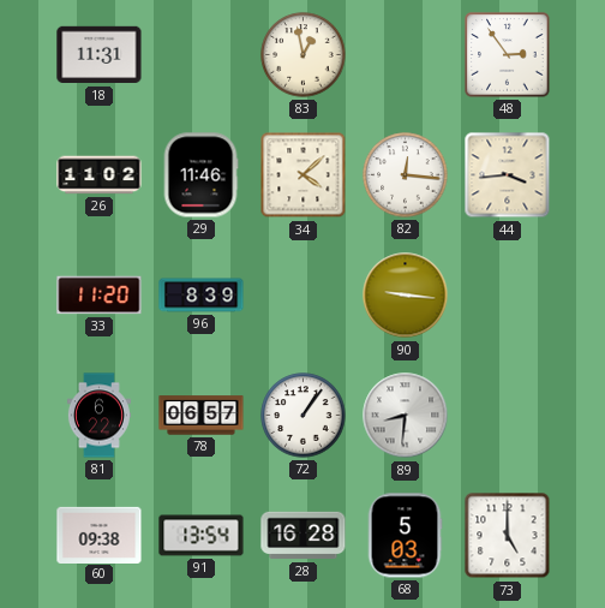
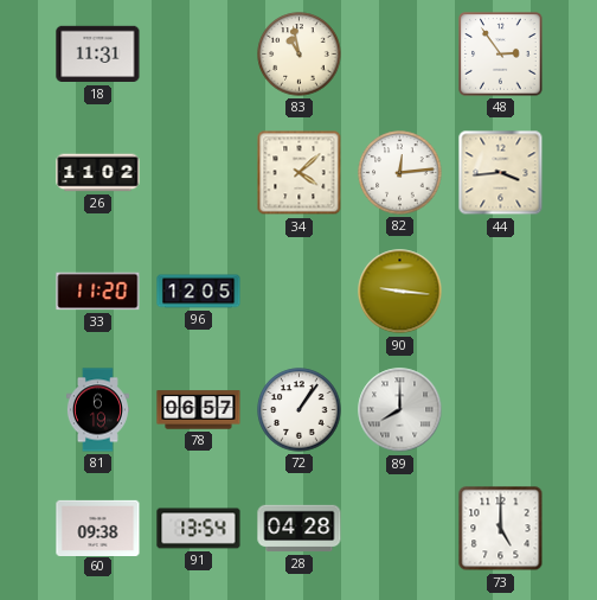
83: 12:58 -> 10:58 (300, 55)
29: 11:46 -> none (200, 175)
82: 12:16 -> 12:14 (400, 173)
96: 8:39 -> 12:05 (199, 292)
81: 6:22 -> 6:19 (97, 410)
89: 8:31 -> 8:00 (400, 410)
28: 16:28 -> 04:28 (300, 529)
68: 5:03 -> none (405, 536)
